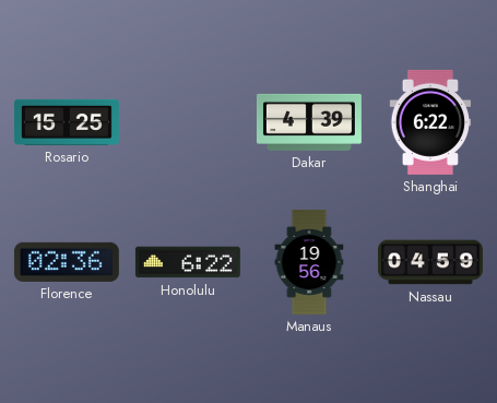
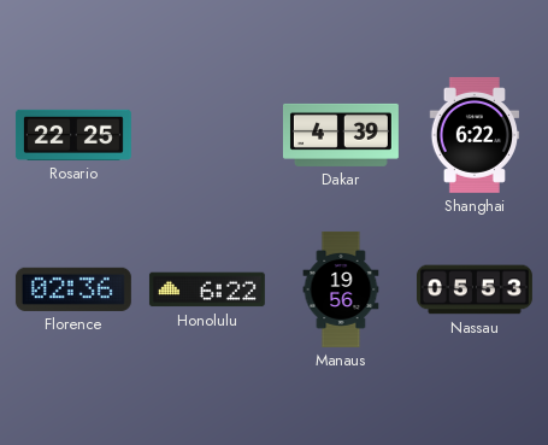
Rosario: 15:25 -> 22:25 (73, 135)
Nassau: 04:59 -> 05:53 (475, 289)
